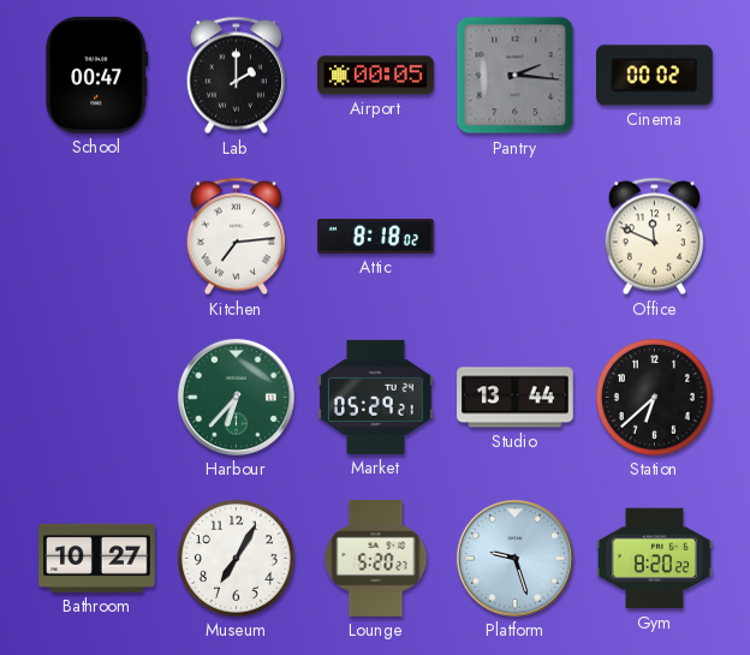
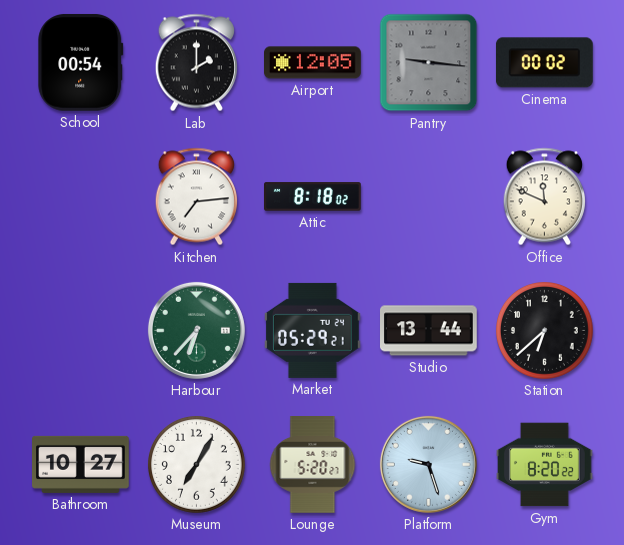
School: 00:47 -> 00:54 (81, 62)
Airport: 00:05 -> 12:05 (313, 63)
Pantry: 2:16 -> 9:16 (429, 63)
